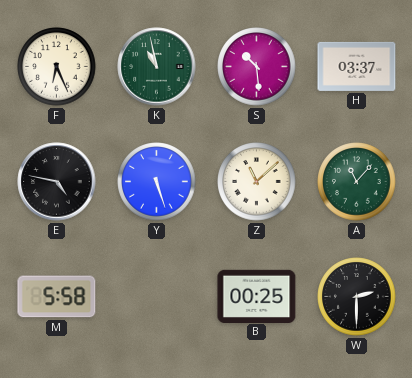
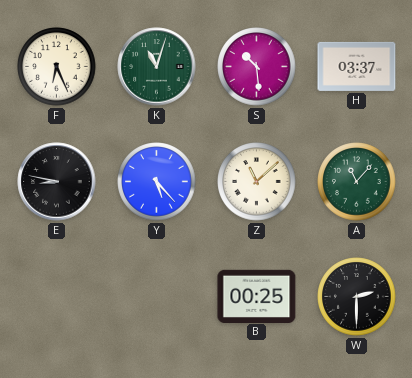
K: 10:58 -> 11:03 (157, 67)
E: 4:47 -> 8:47 (57, 182)
Y: 5:27 -> 5:23 (157, 182)
M: 5:58 -> none (57, 297)
